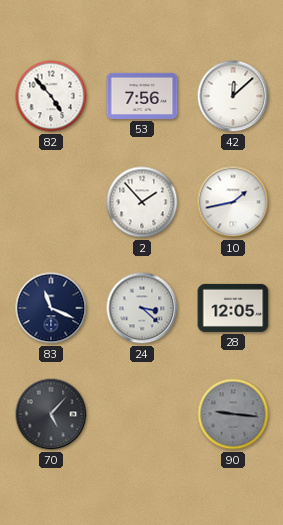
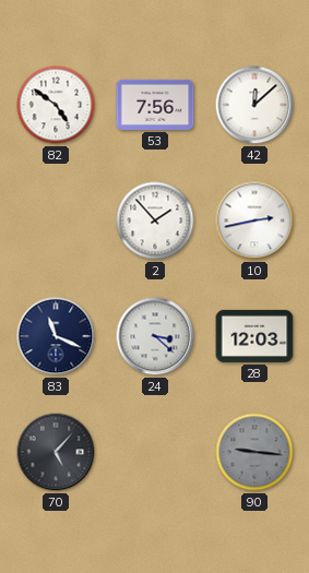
82: 4:53 -> 4:51 (56, 105)
10: 1:43 -> 2:43 (254, 220)
28: 12:05 -> 12:03 (254, 336)
